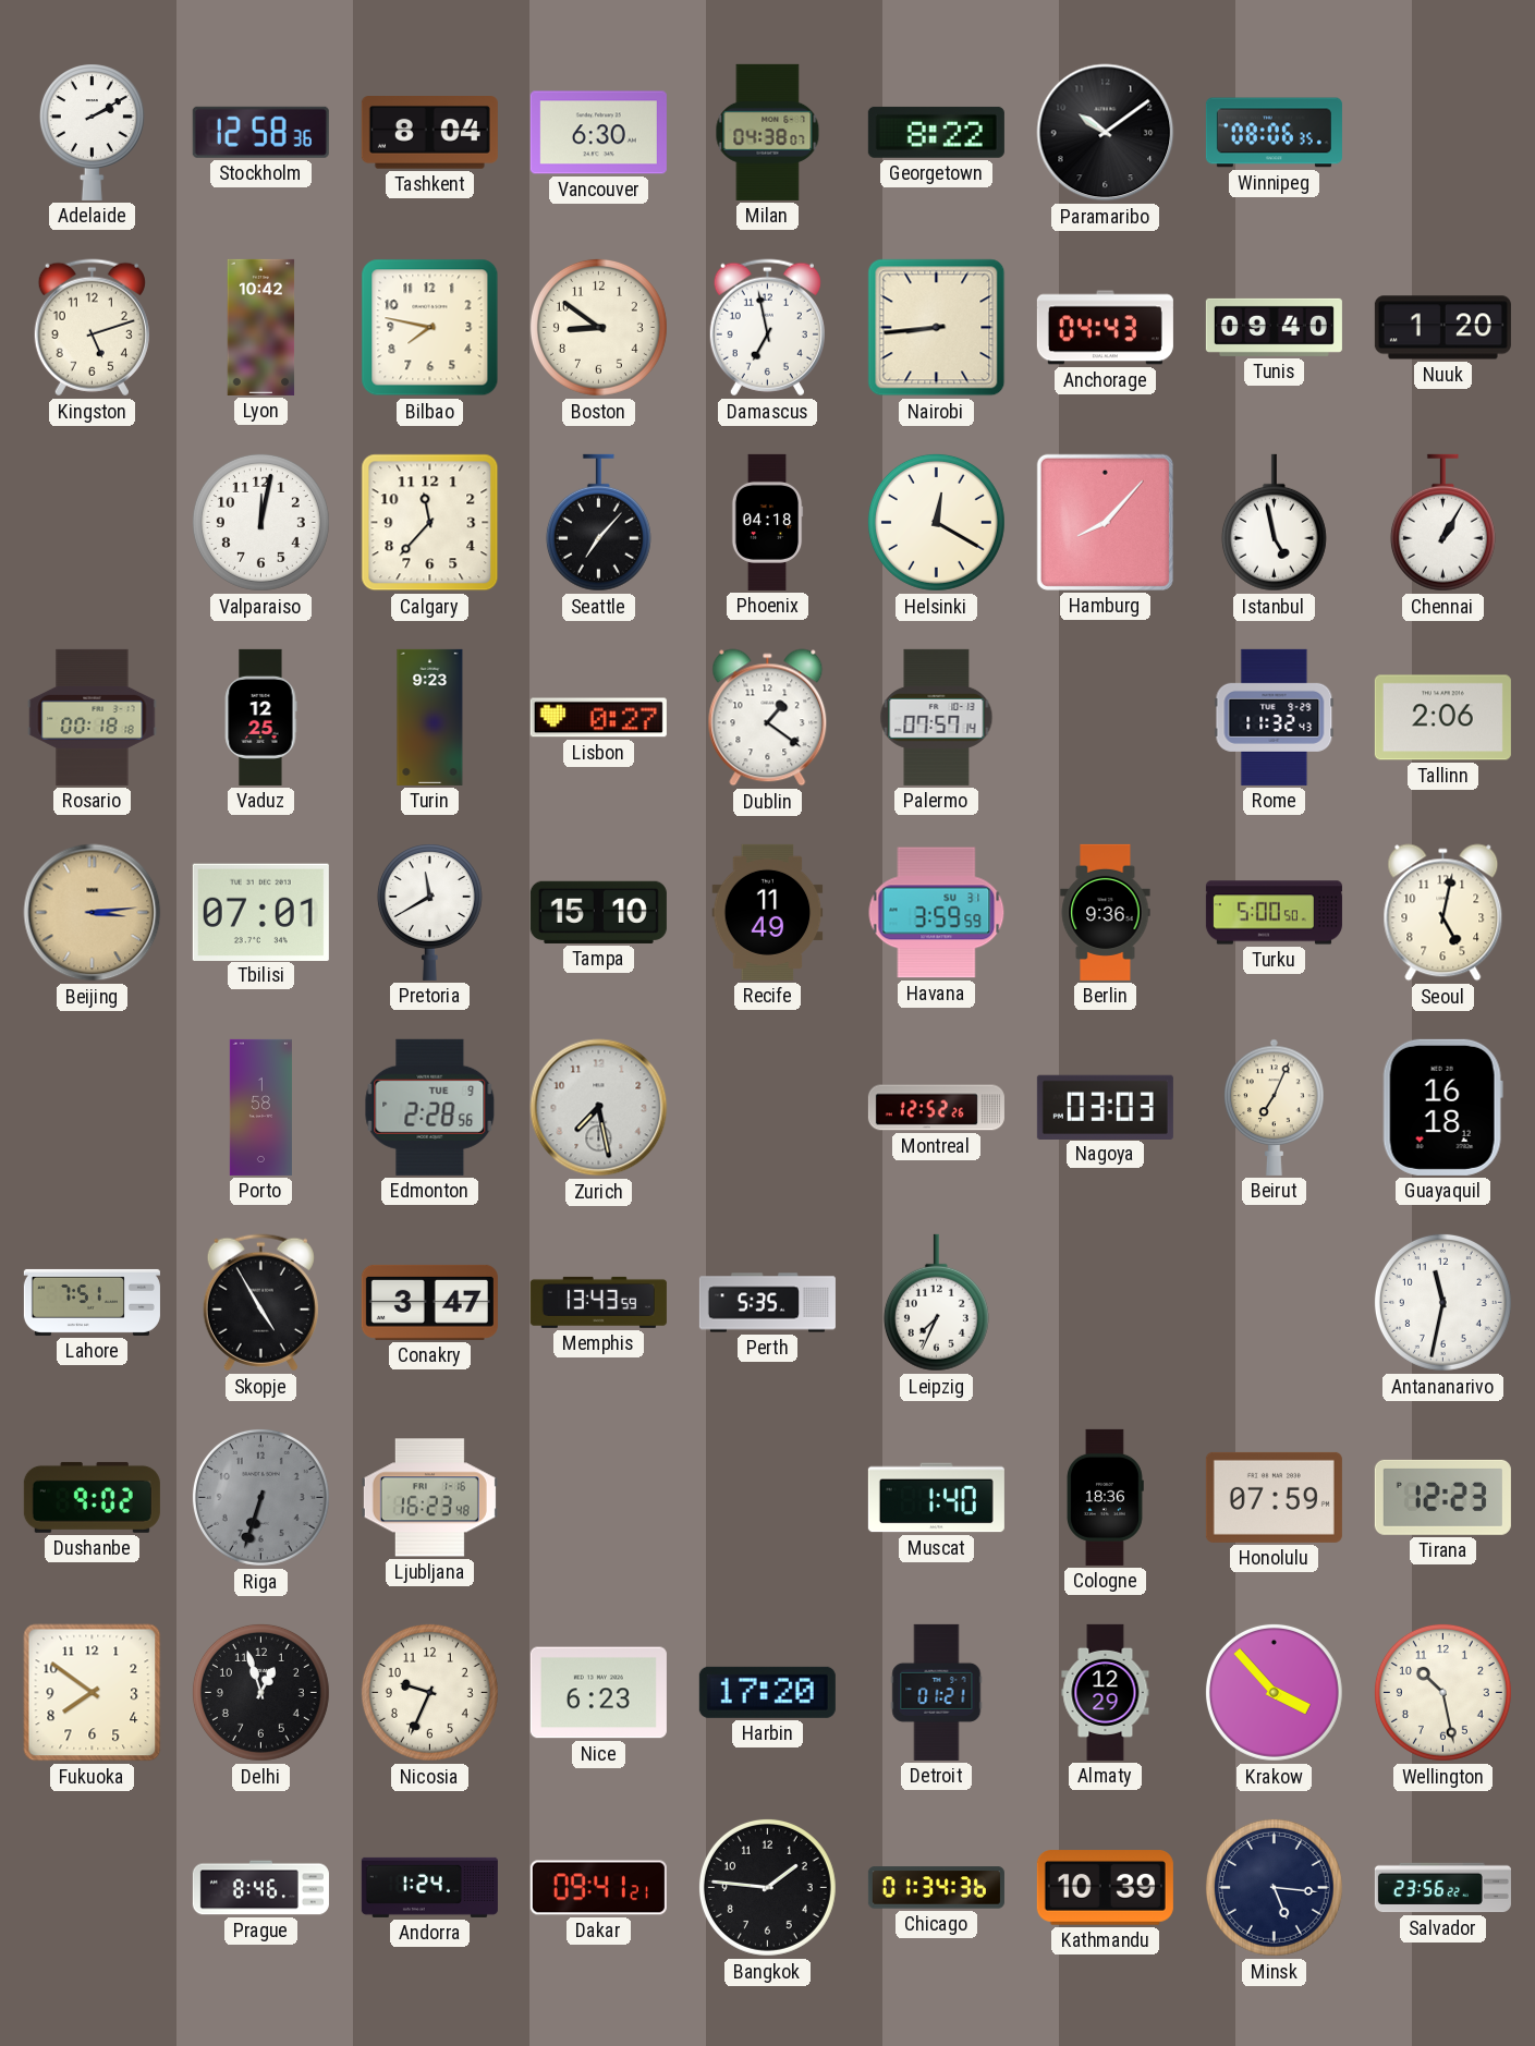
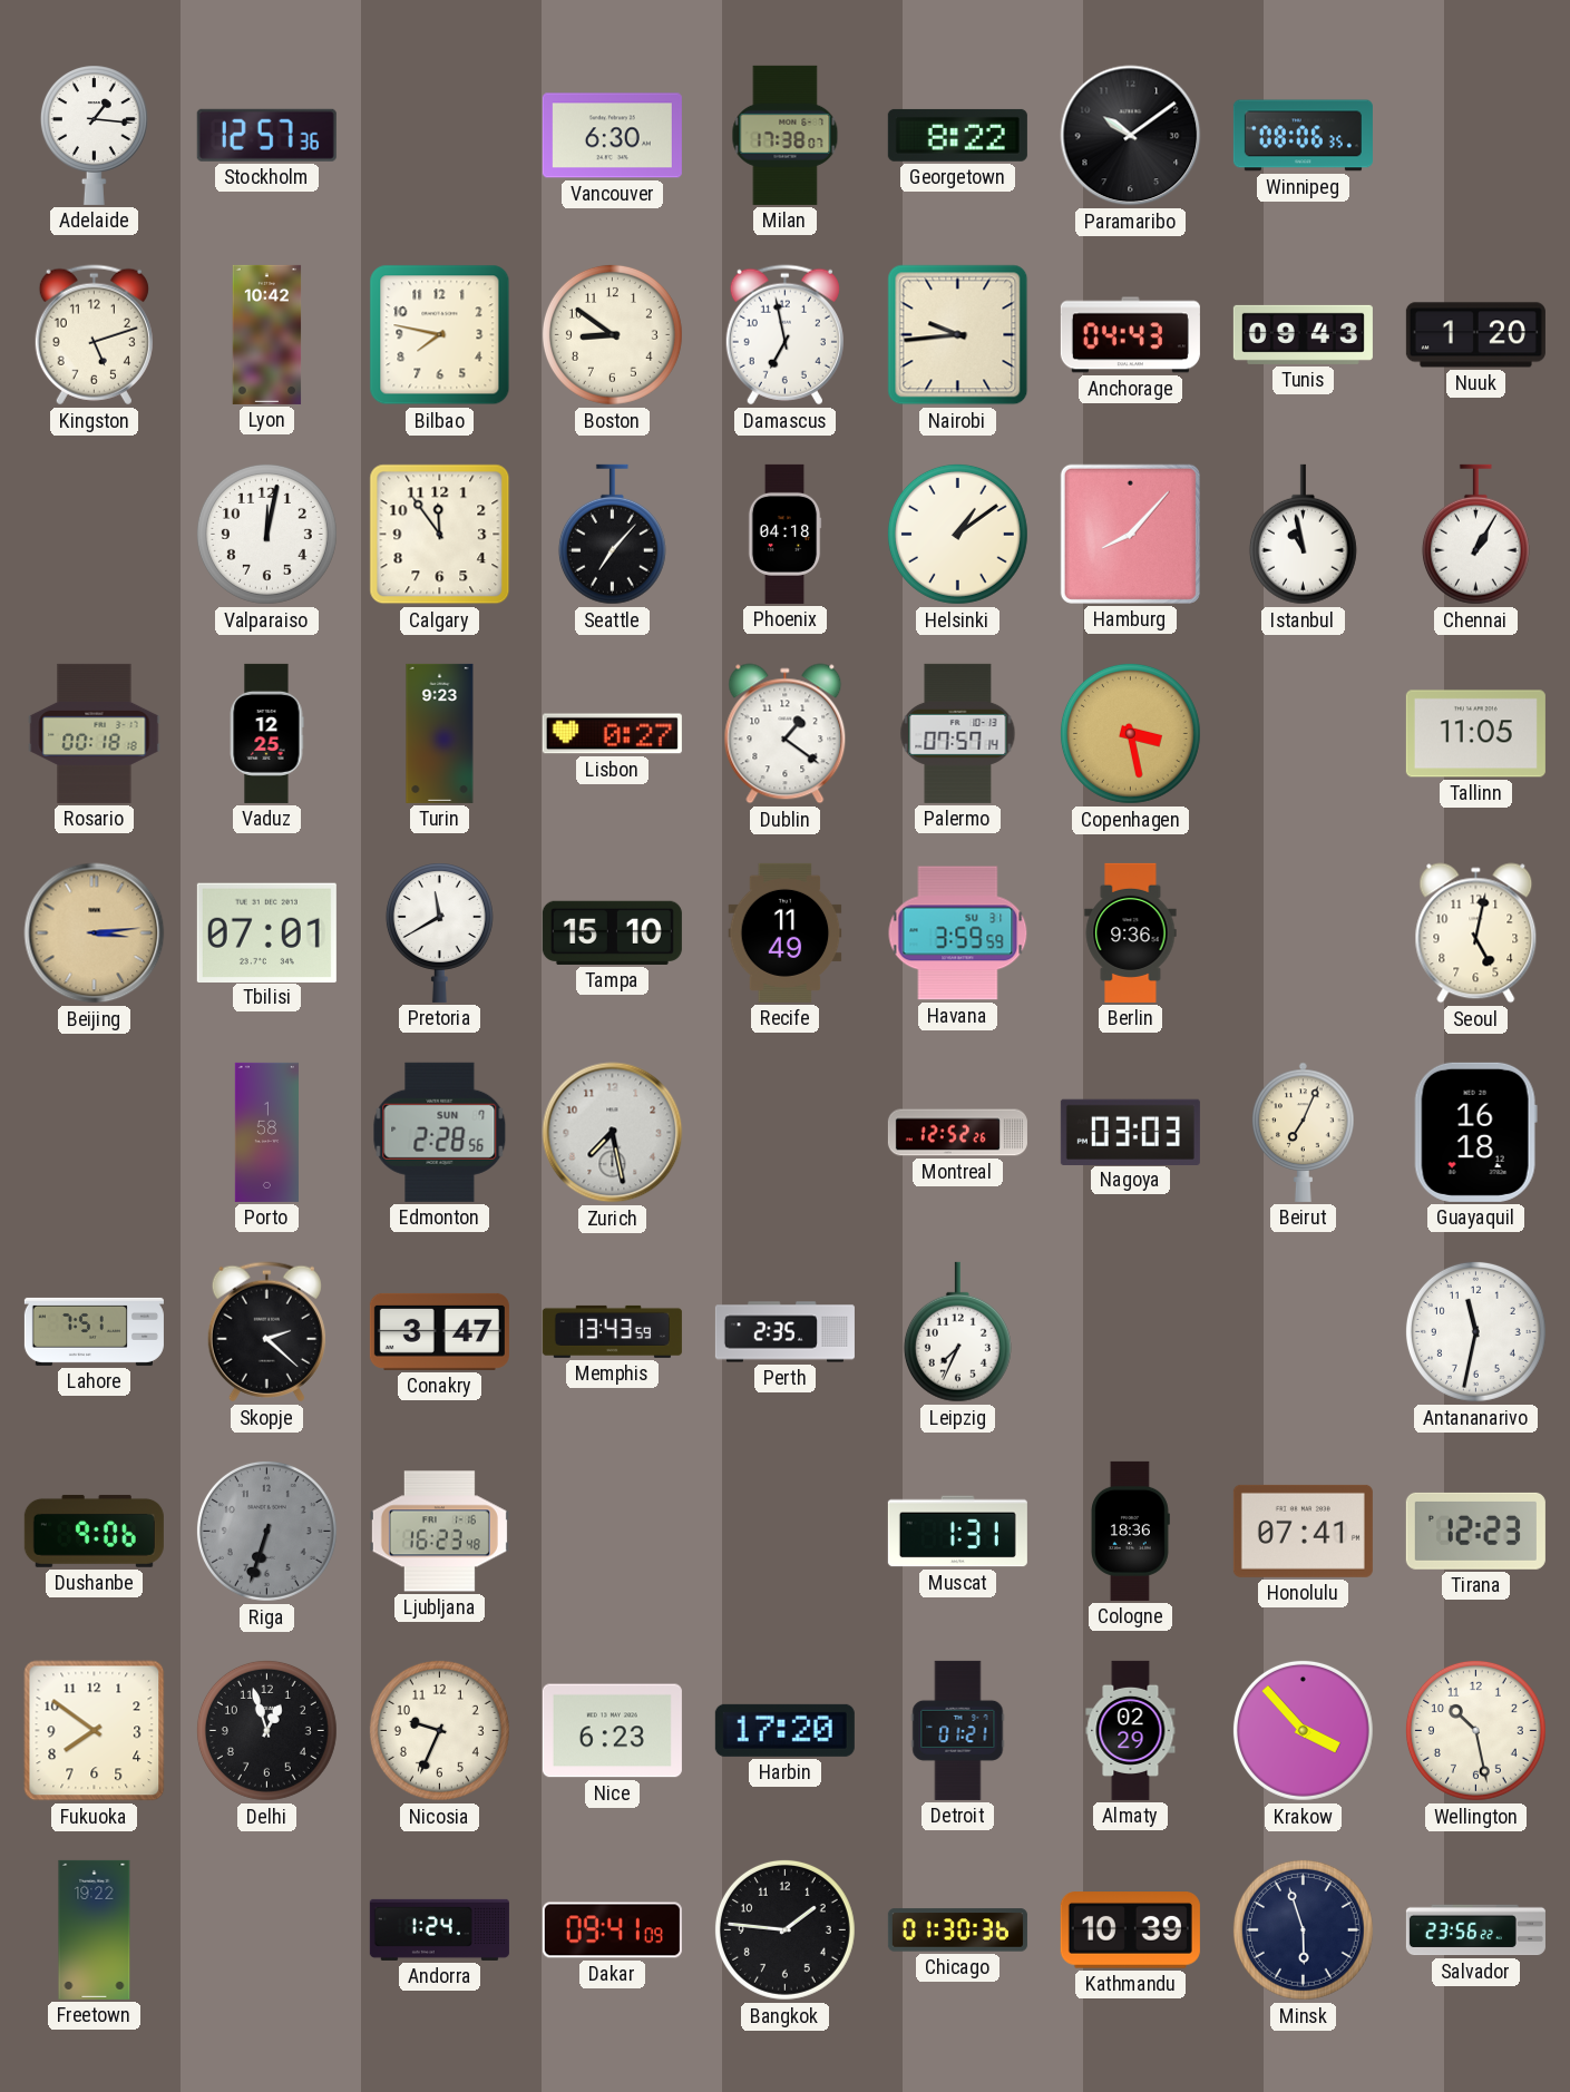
Adelaide: 2:10 -> 1:16 (94, 135)
Stockholm: 12:58 -> 12:57 (266, 135)
Tashkent: 8:04 -> none (429, 133)
Milan: 04:38 -> 17:38 (786, 135)
Nairobi: 8:44 -> 9:44 (958, 335)
Tunis: 09:40 -> 09:43 (1303, 334)
Calgary: 11:37 -> 11:54 (440, 535)
Helsinki: 12:20 -> 1:09 (957, 534)
Istanbul: 4:58 -> 10:58 (1303, 535)
Copenhagen: none -> 3:28 (1130, 733)
Rome: 11:32 -> none (1275, 717)
Tallinn: 2:06 -> 11:05 (1475, 734)
Turku: 5:00 -> none (1274, 913)
Edmonton date: TUE 9 -> SUN 7 (440, 1132)
Skopje: 4:55 -> 2:22 (266, 1332)
Perth: 5:35 -> 2:35 (784, 1332)
Dushanbe: 9:02 -> 9:06 (94, 1531)
Muscat: 1:40 -> 1:31 (957, 1532)
Honolulu: 07:59 -> 07:41 (1303, 1531)
Almaty: 12:29 -> 02:29 (1131, 1730)
Freetown: none -> 19:22 (95, 1929)
Prague: 8:46 -> none (260, 1888)
Dakar: 09:41:21 -> 09:41:09 (612, 1930)
Chicago: 01:34 -> 01:30 (957, 1930)
Minsk: 5:16 -> 5:57 (1303, 1929)
